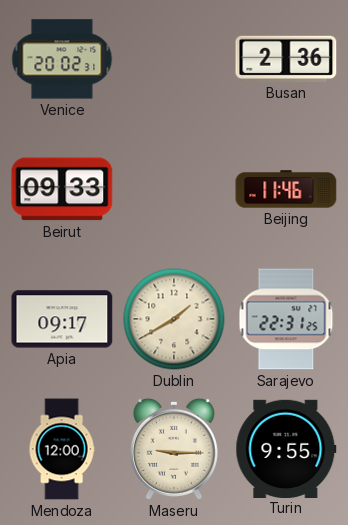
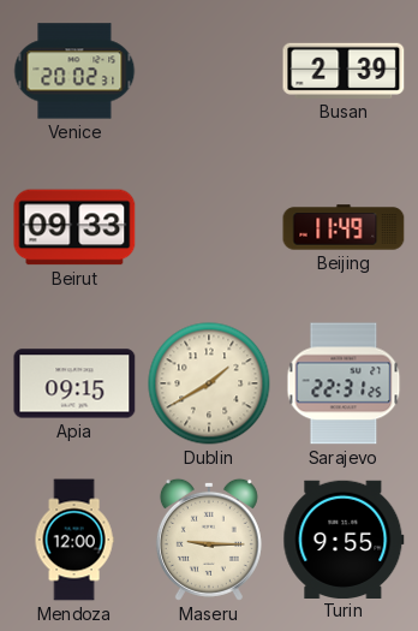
Busan: 2:36 -> 2:39 (344, 71)
Beijing: 11:46 -> 11:49 (344, 227)
Apia: 09:17 -> 09:15 (74, 383)
